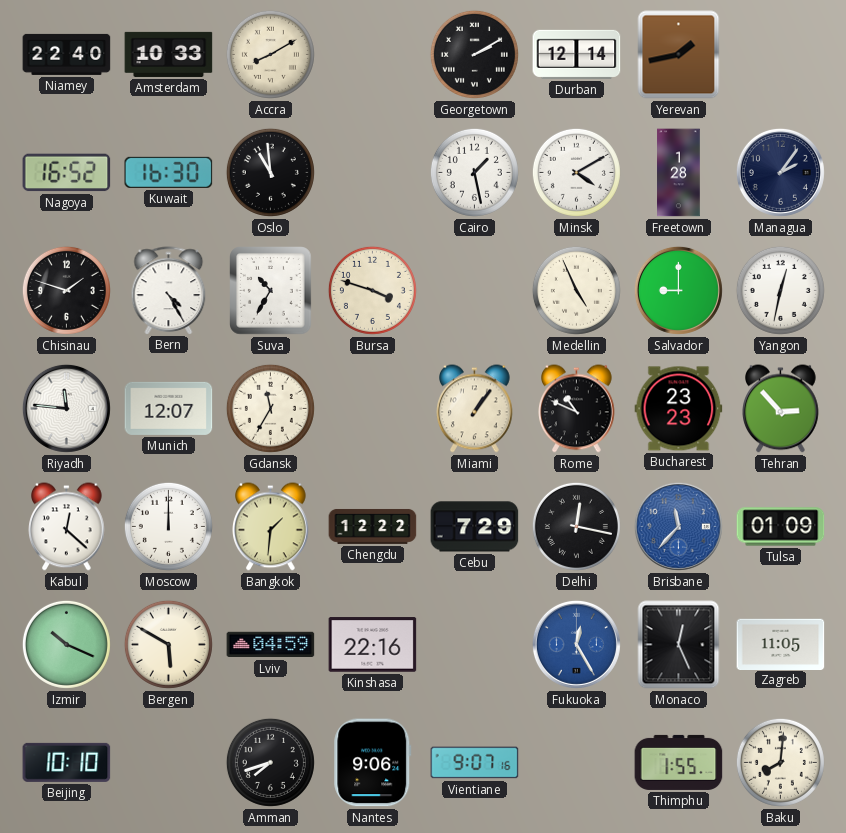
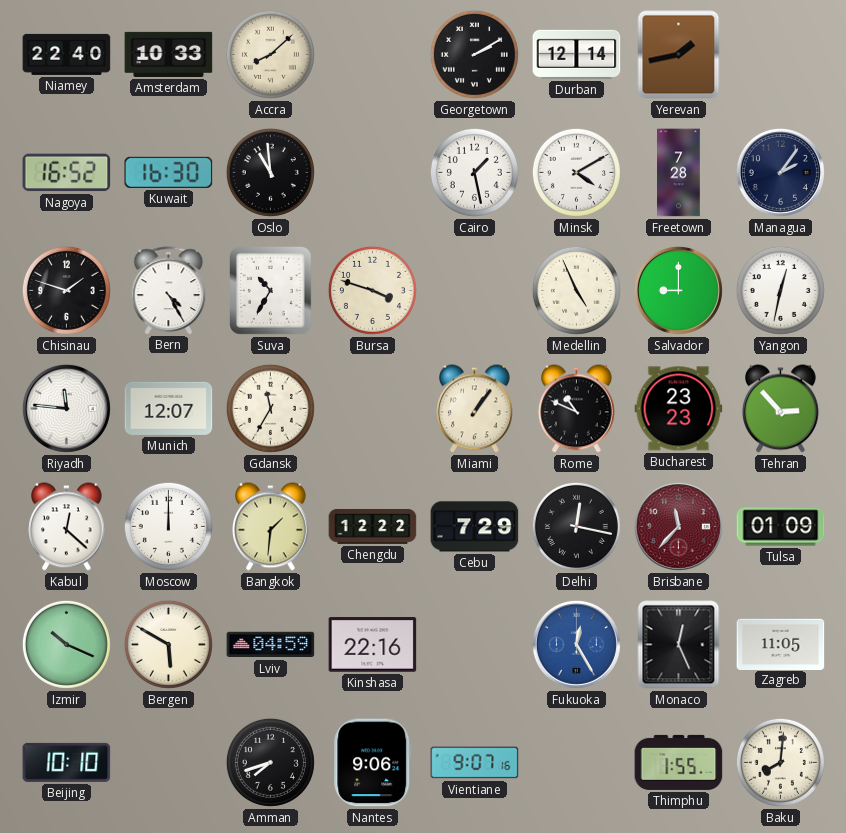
Accra: 8:10 -> 8:08 (270, 54)
Freetown: 1:28 -> 7:28 (679, 173)
Brisbane dial: blue -> burgundy (678, 526)
